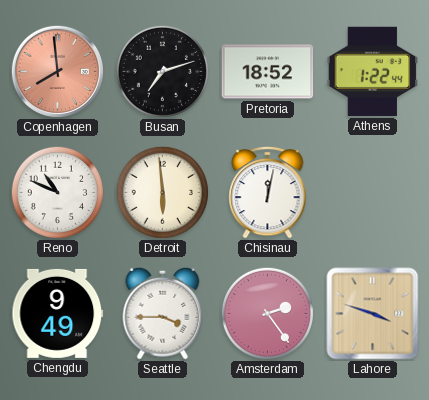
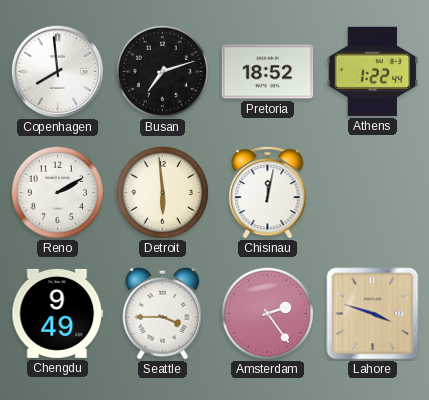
Copenhagen dial: salmon -> white (57, 71)
Reno: 10:49 -> 2:10 (57, 192)
